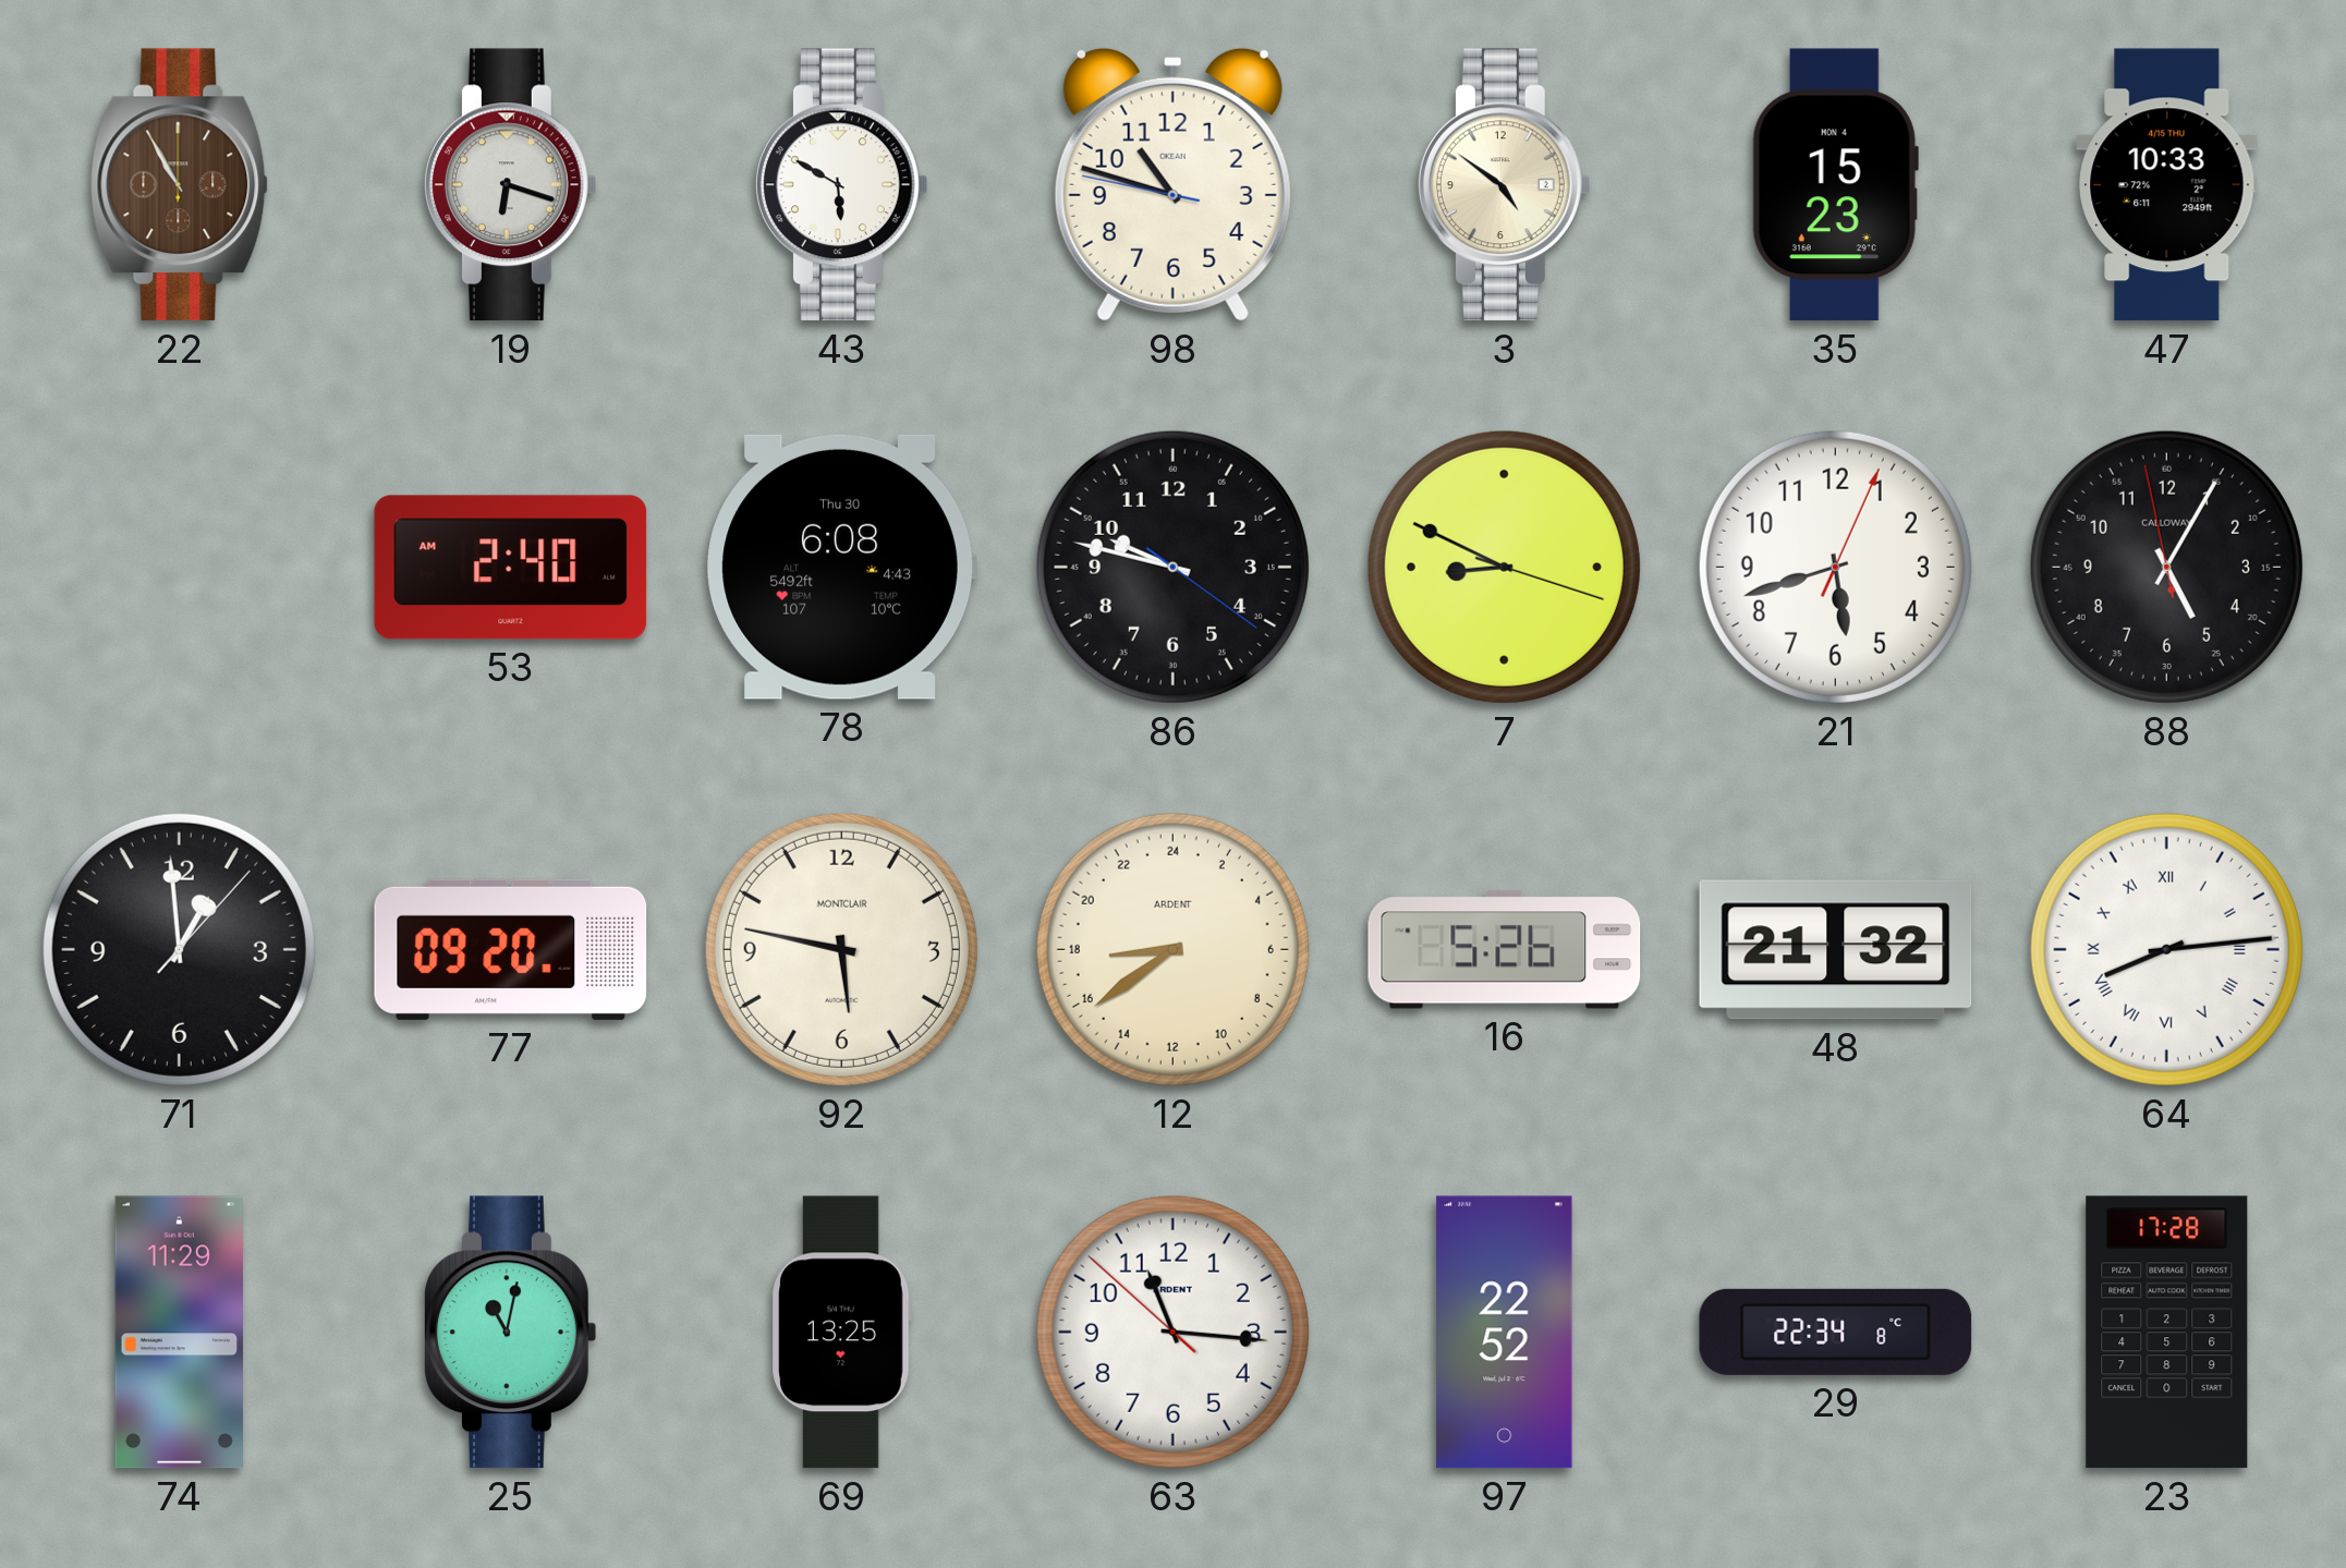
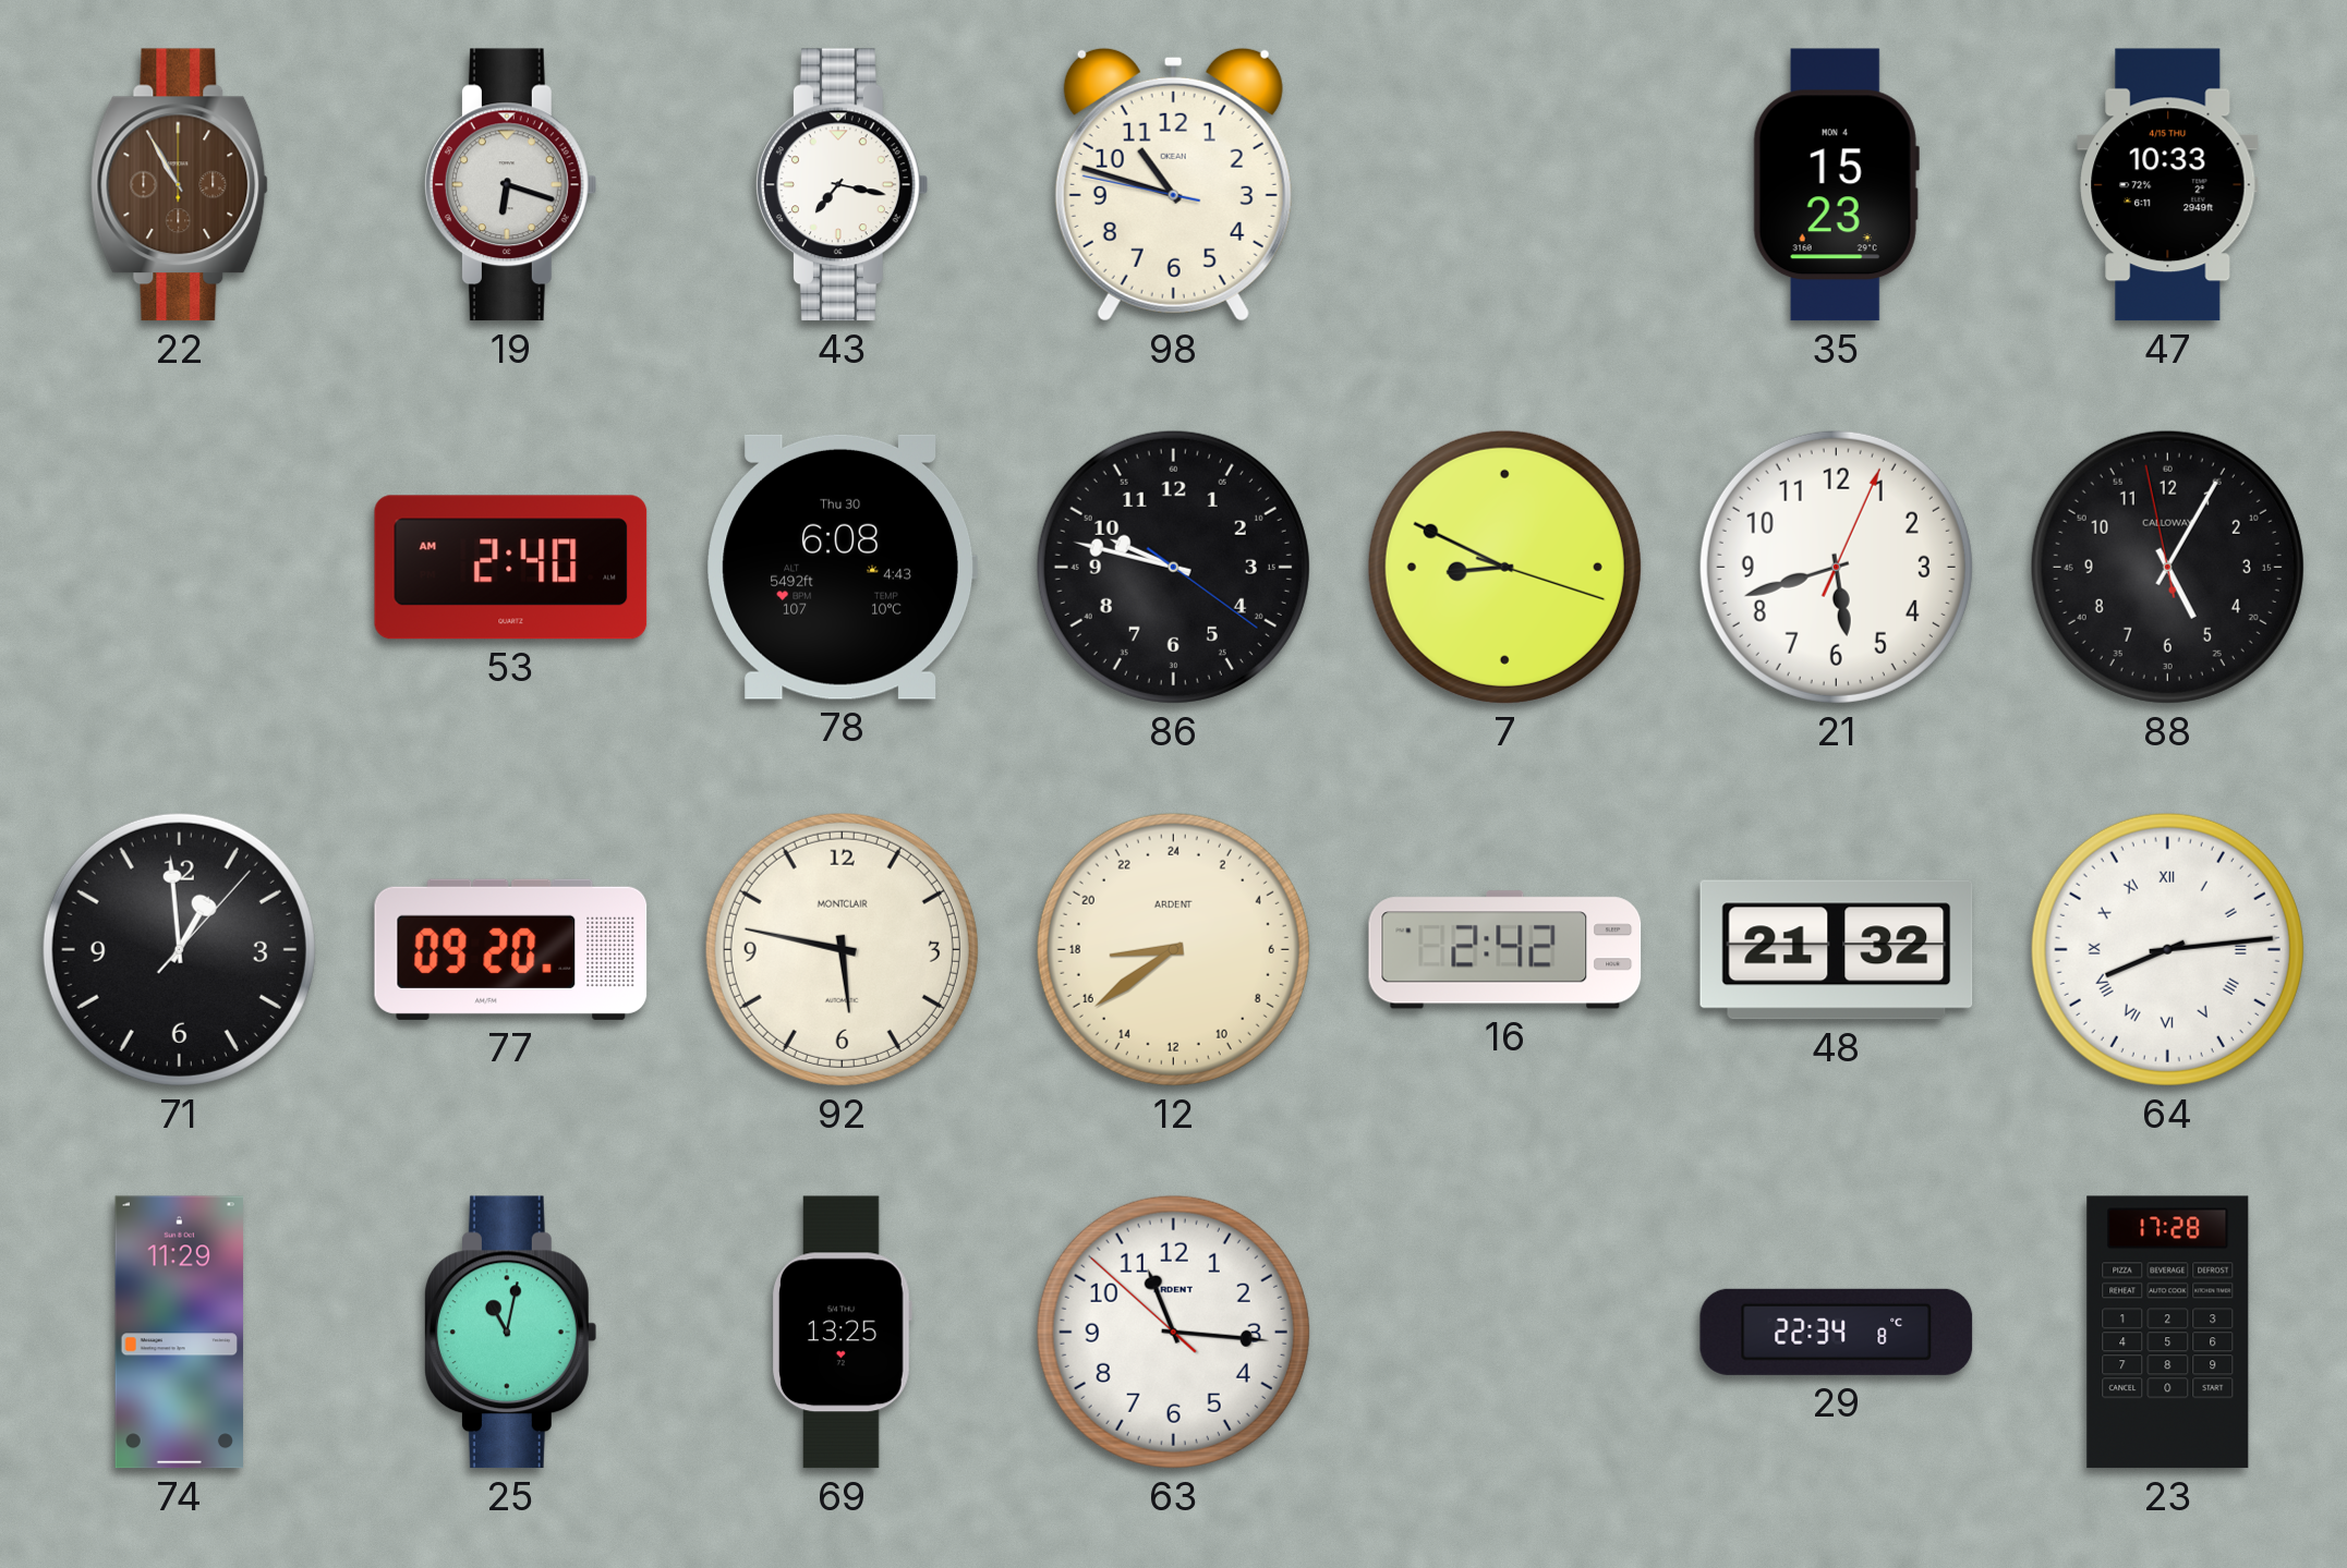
43: 5:50 -> 7:17 (842, 185)
3: 4:51 -> none (1504, 185)
16: 5:26 -> 2:42 (1505, 950)
97: 22:52 -> none (1505, 1333)
